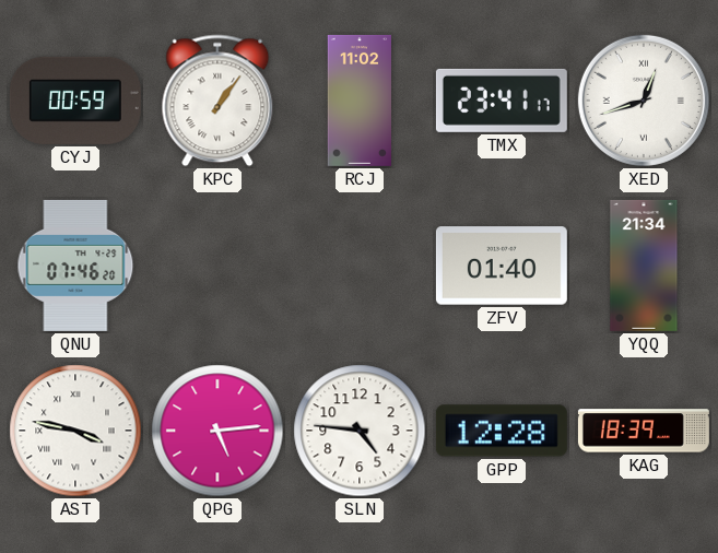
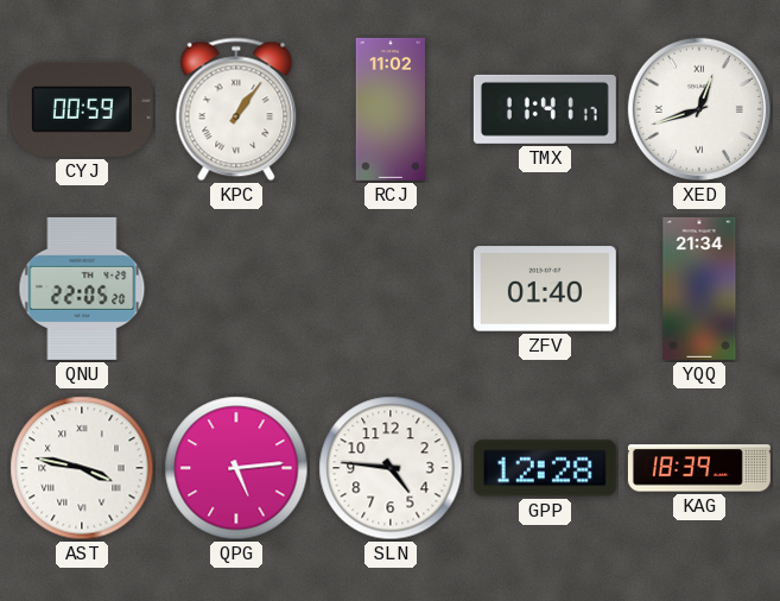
TMX: 23:41 -> 11:41 (545, 109)
QNU: 07:46 -> 22:05 (82, 289)
